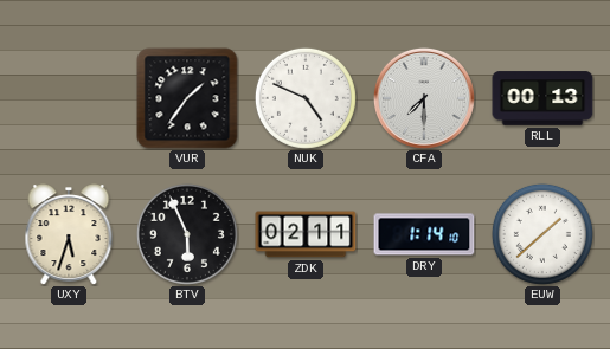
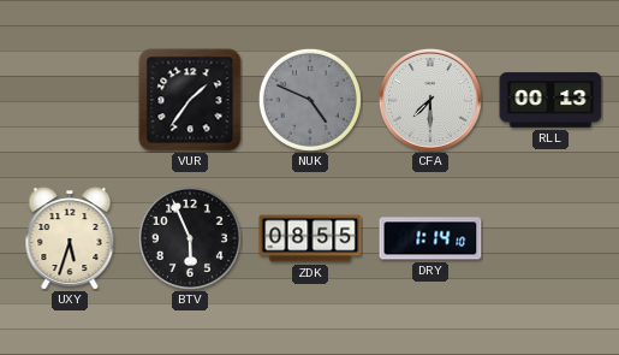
NUK dial: white -> grey (310, 100)
ZDK: 02:11 -> 08:55 (310, 238)
EUW: 1:38 -> none (542, 234)
